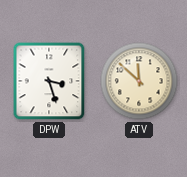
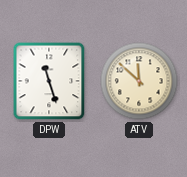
DPW: 3:27 -> 11:27 (49, 81)
